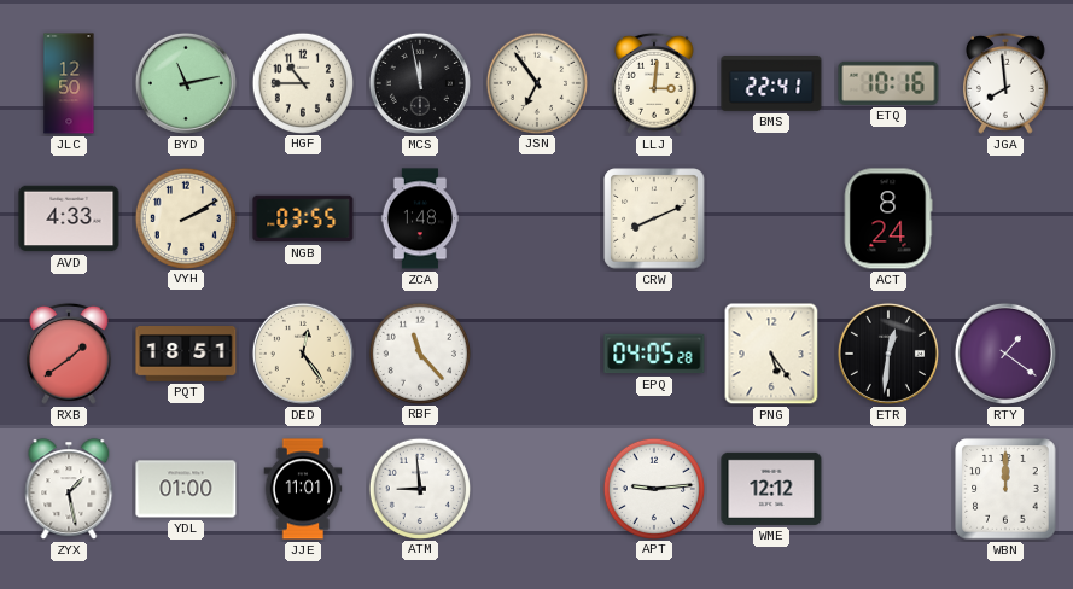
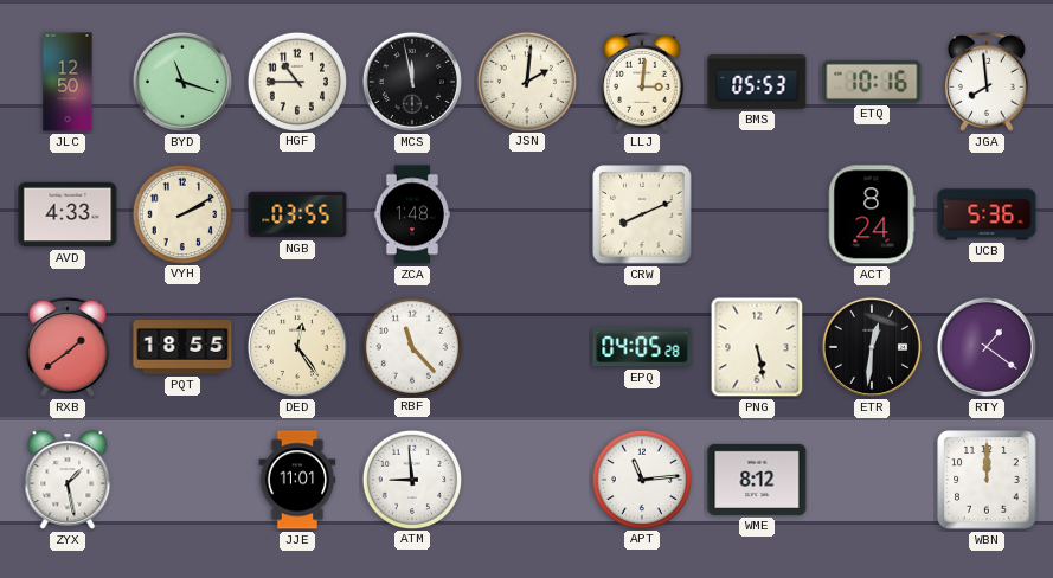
BYD: 11:13 -> 11:18 (182, 82)
JSN: 6:54 -> 2:01 (526, 81)
BMS: 22:41 -> 05:53 (757, 83)
UCB: none -> 5:36 (987, 214)
PQT: 18:51 -> 18:55 (182, 348)
PNG: 5:24 -> 5:28 (757, 347)
YDL: 01:00 -> none (186, 489)
APT: 9:14 -> 11:14 (641, 479)
WME: 12:12 -> 8:12 (757, 480)
